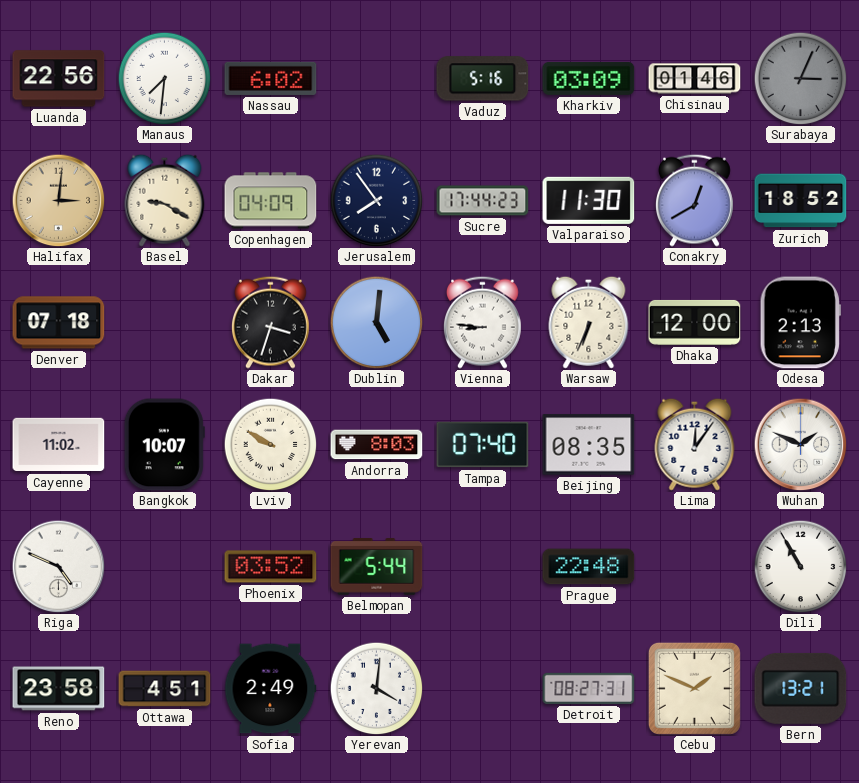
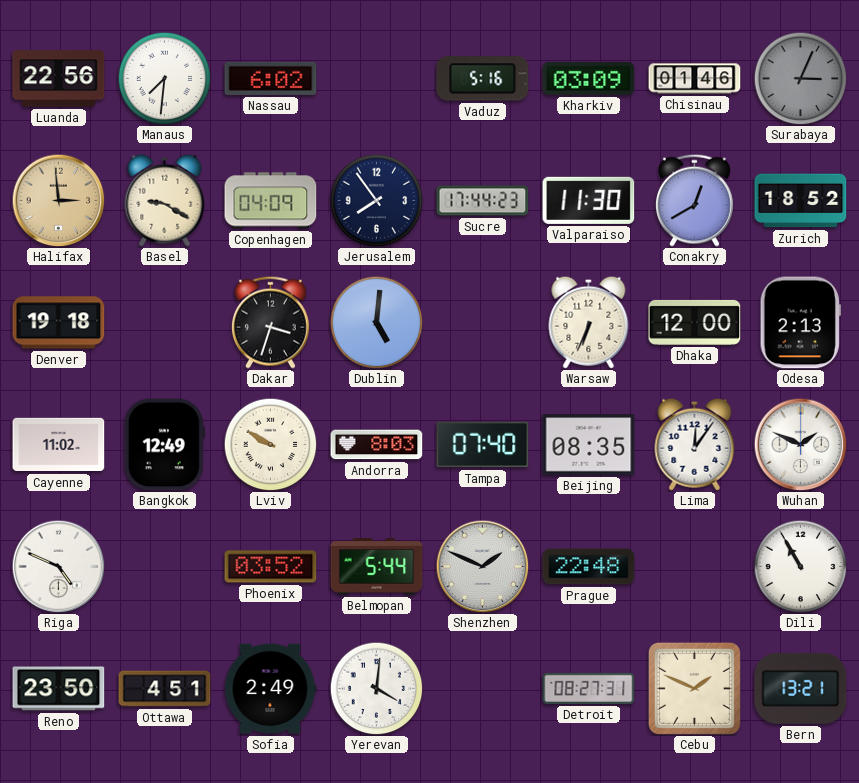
Halifax: 3:01 -> 2:59 (58, 200)
Denver: 07:18 -> 19:18 (59, 323)
Vienna: 8:46 -> none (482, 322)
Bangkok: 10:07 -> 12:49 (164, 445)
Shenzhen: none -> 1:49 (482, 566)
Reno: 23:58 -> 23:50 (59, 689)
